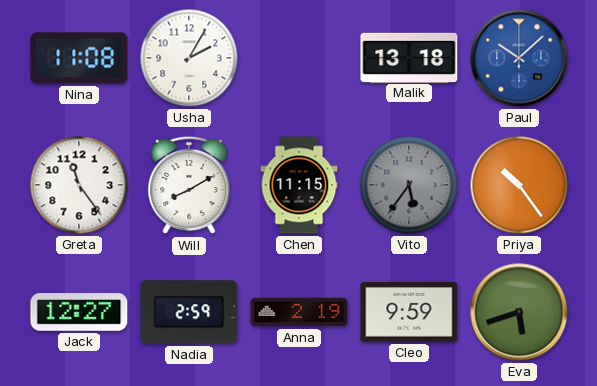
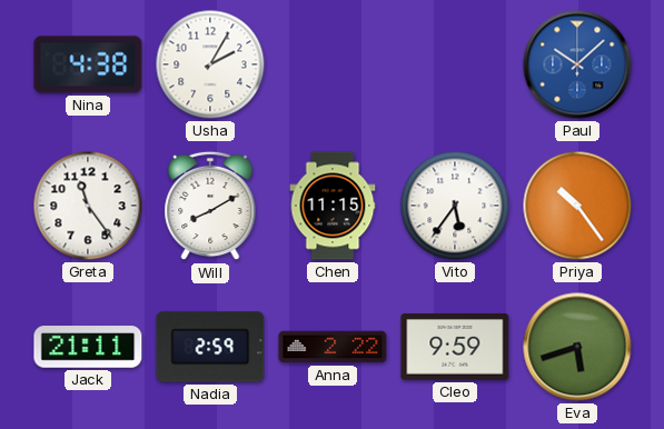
Nina: 11:08 -> 4:38 (88, 64)
Malik: 13:18 -> none (409, 57)
Vito dial: grey -> white (455, 206)
Jack: 12:27 -> 21:11 (88, 347)
Anna: 2:19 -> 2:22 (333, 347)
